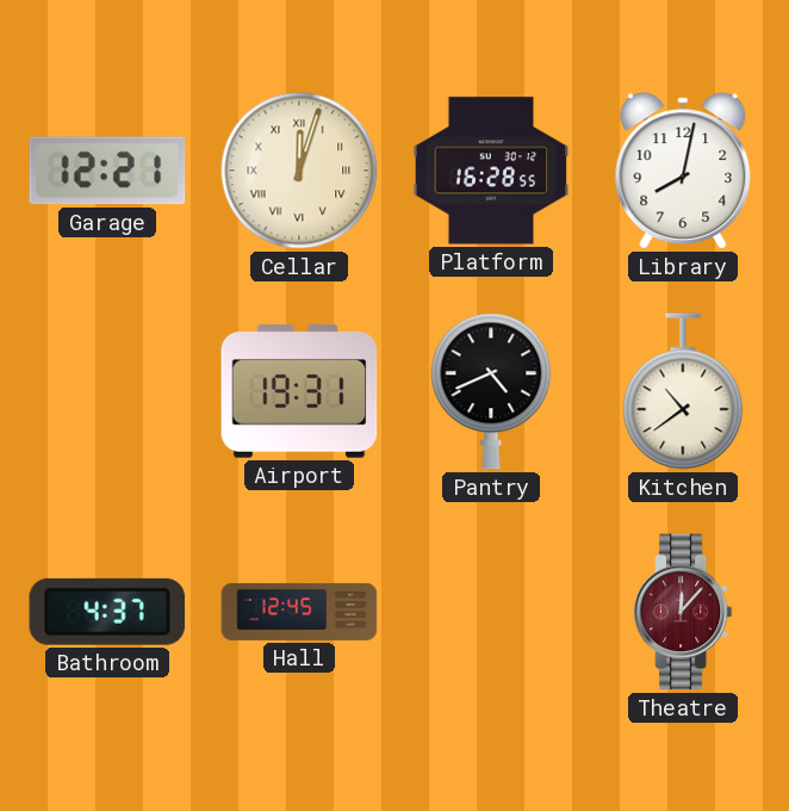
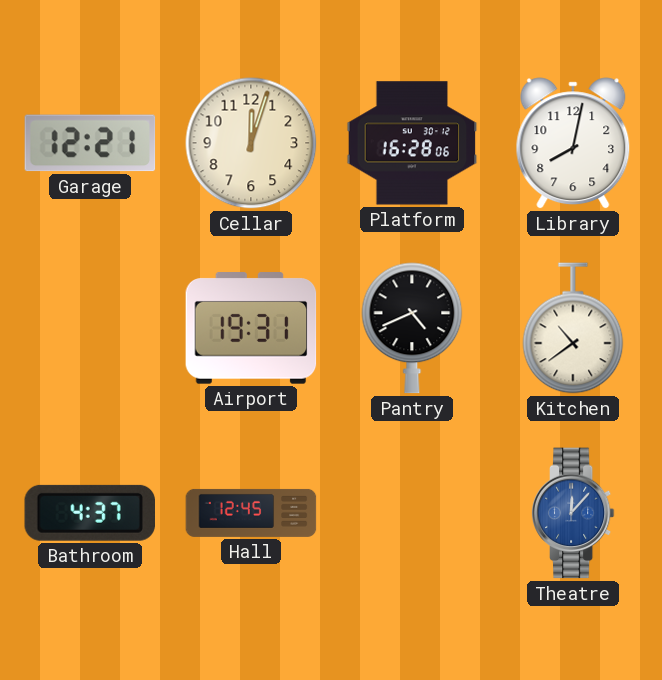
Cellar numerals: Roman -> Arabic (251, 143)
Platform: 16:28:55 -> 16:28:06 (412, 143)
Theatre dial: burgundy -> blue (573, 513)
